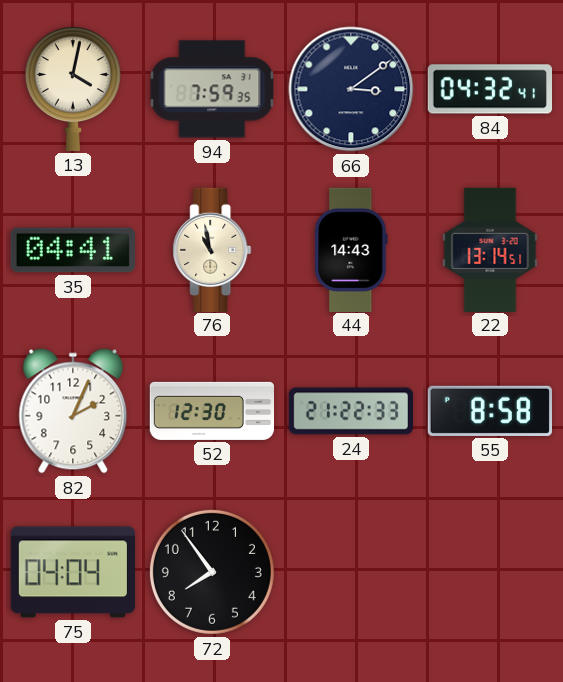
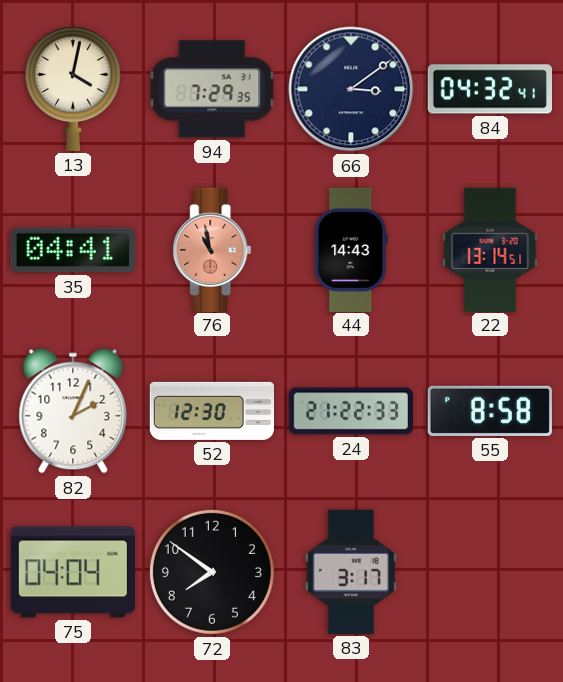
94: 7:59 -> 7:29 (212, 89)
76 dial: cream -> salmon (212, 249)
72: 7:54 -> 7:51 (212, 572)
83: none -> 3:17 (351, 572)
